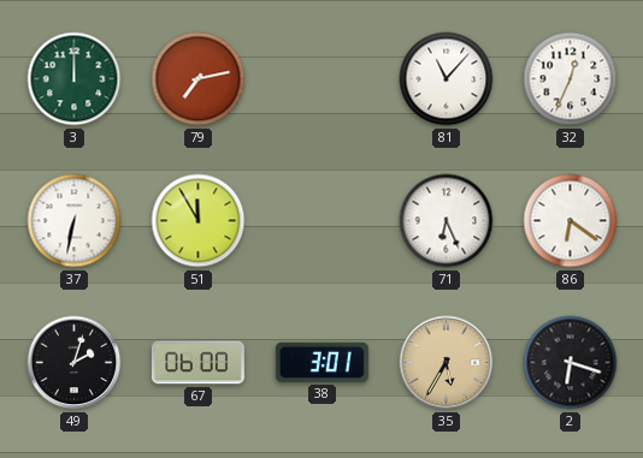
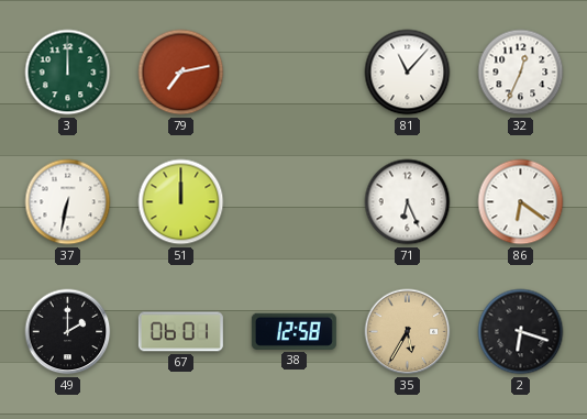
51: 11:55 -> 12:00 (181, 202)
49: 2:03 -> 2:00 (68, 332)
67: 06:00 -> 06:01 (180, 332)
38: 3:01 -> 12:58 (293, 331)
